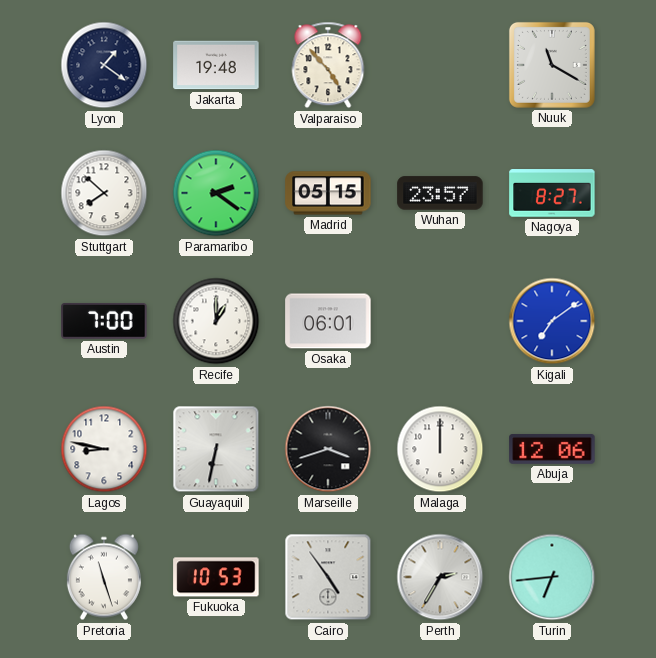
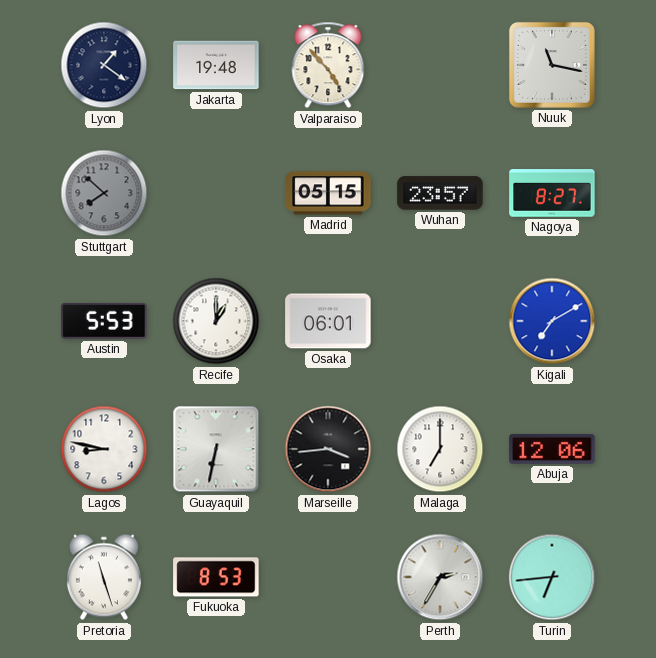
Nuuk: 11:20 -> 11:17 (552, 65)
Stuttgart dial: white -> grey (104, 193)
Paramaribo: 2:21 -> none (216, 193)
Austin: 7:00 -> 5:53 (104, 321)
Kigali: 7:09 -> 7:10 (552, 321)
Marseille: 3:42 -> 3:44 (328, 449)
Malaga: 12:00 -> 7:00 (440, 449)
Fukuoka: 10:53 -> 8:53 (216, 577)
Cairo: 4:54 -> none (328, 577)
